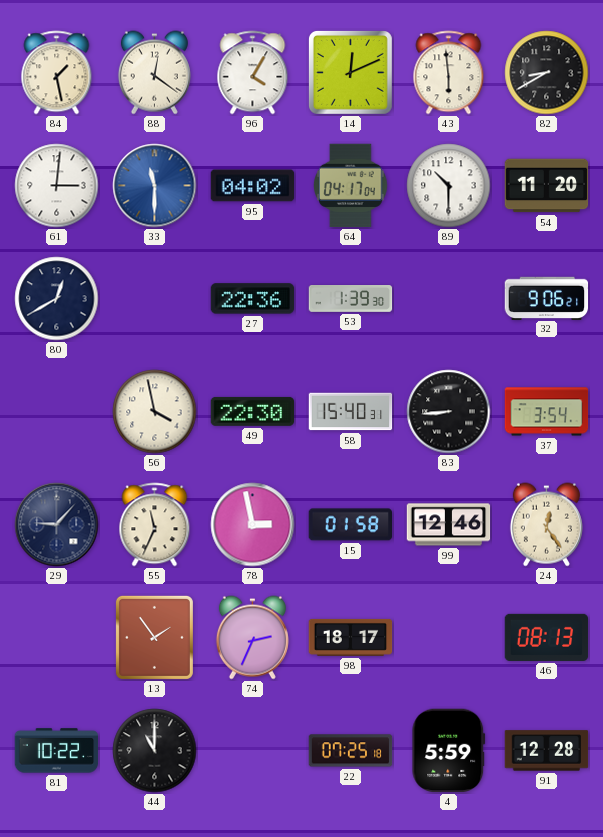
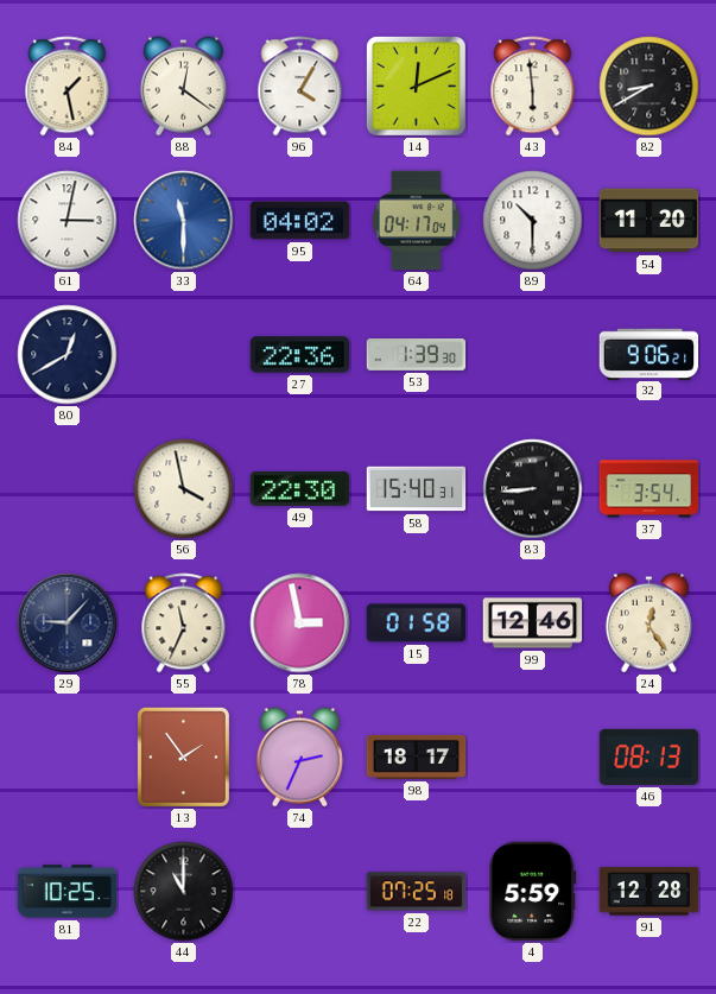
61: 3:01 -> 3:02 (68, 221)
81: 10:22 -> 10:25 (68, 892)
